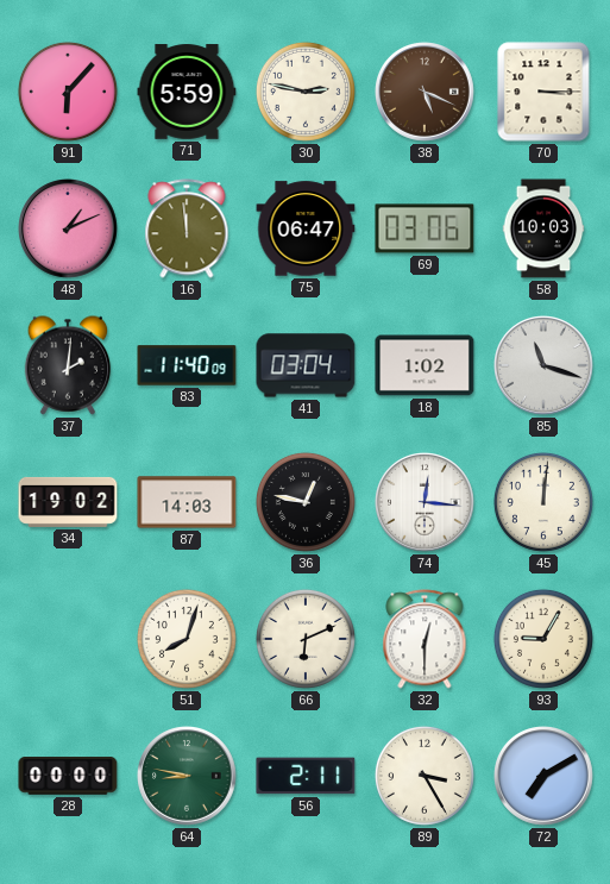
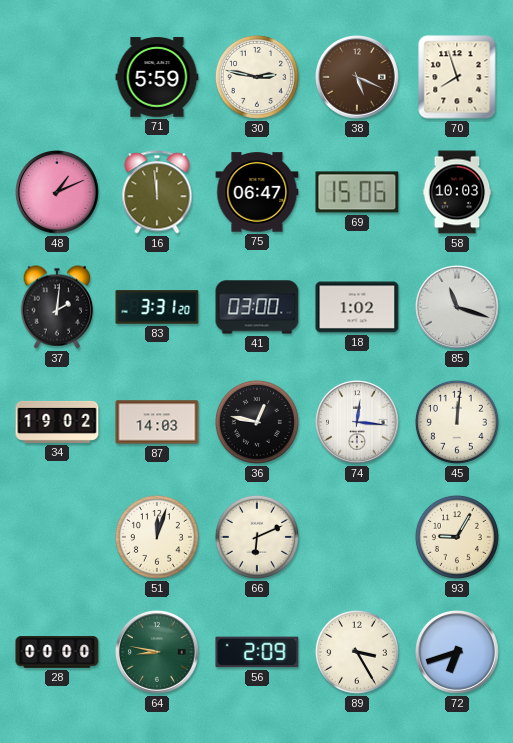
91: 6:07 -> none (68, 92)
70: 3:15 -> 7:57 (457, 77)
69: 03:06 -> 15:06 (357, 192)
83: 11:40 -> 3:31 (157, 307)
41: 03:04 -> 03:00 (257, 307)
51: 8:03 -> 12:03 (157, 537)
32: 12:30 -> none (425, 639)
56: 2:11 -> 2:09 (257, 652)
72: 7:10 -> 6:42 (458, 653)
